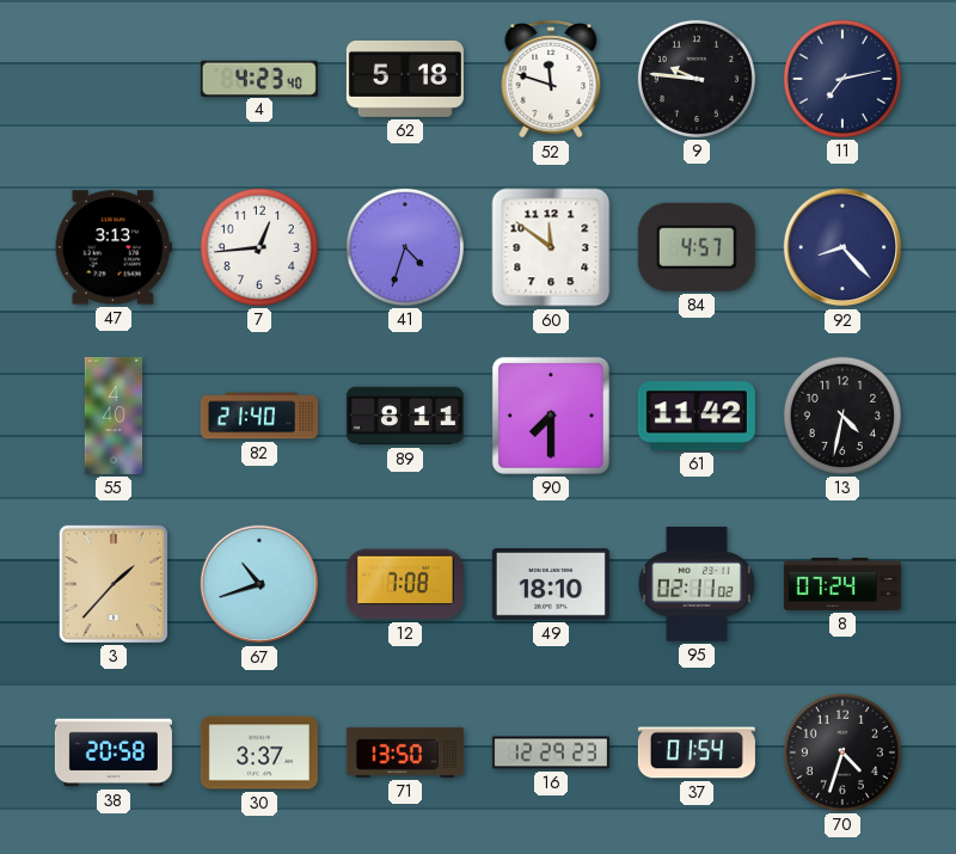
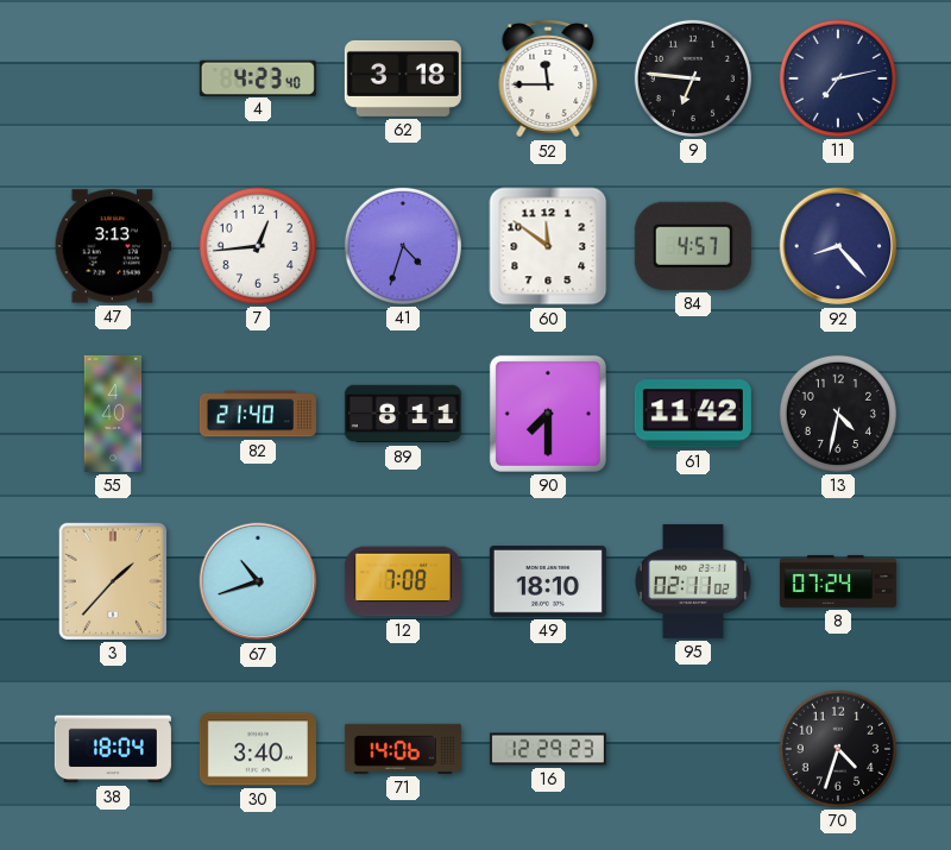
62: 5:18 -> 3:18 (403, 78)
52: 11:48 -> 11:45 (548, 80)
9: 9:46 -> 6:46 (693, 78)
38: 20:58 -> 18:04 (113, 749)
30: 3:37 -> 3:40 (258, 749)
71: 13:50 -> 14:06 (403, 749)
37: 01:54 -> none (697, 752)
